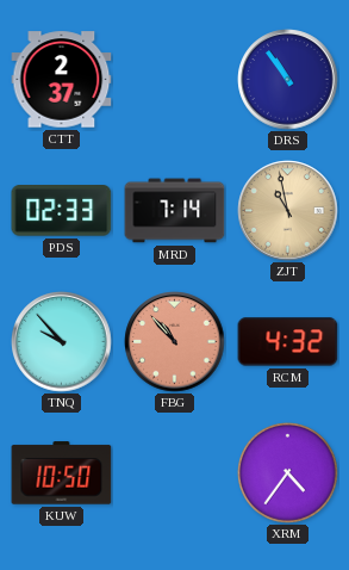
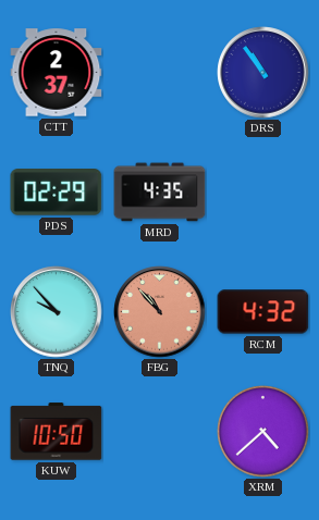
PDS: 02:33 -> 02:29 (57, 193)
MRD: 7:14 -> 4:35 (160, 193)
ZJT: 10:58 -> none (288, 211)
XRM: 4:36 -> 4:38 (263, 432)
